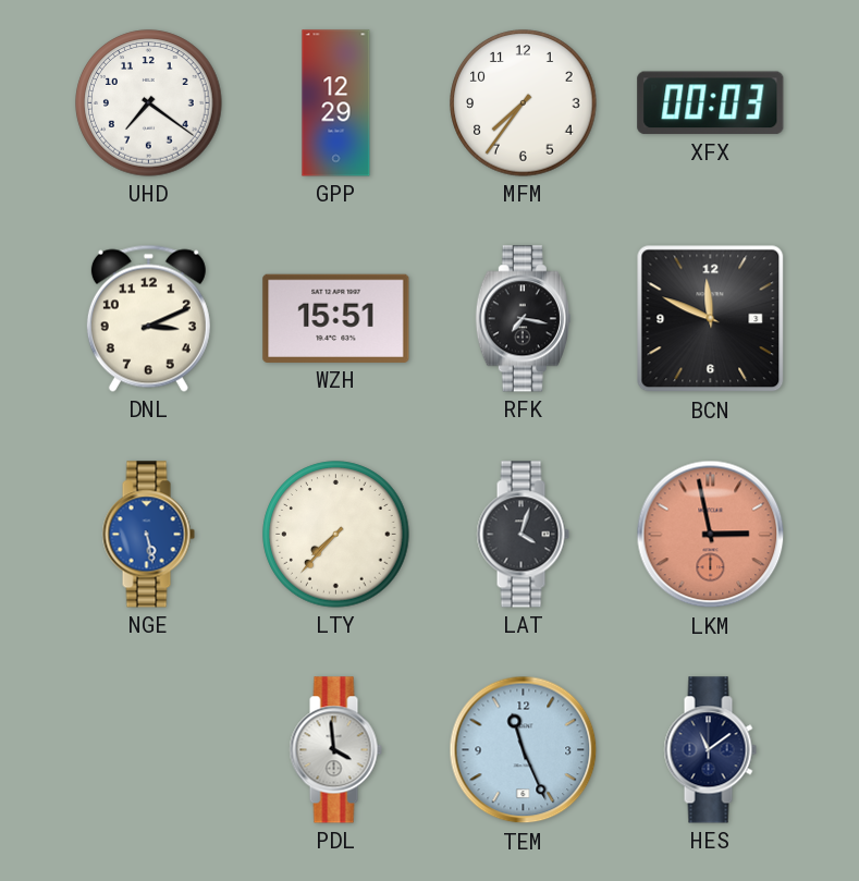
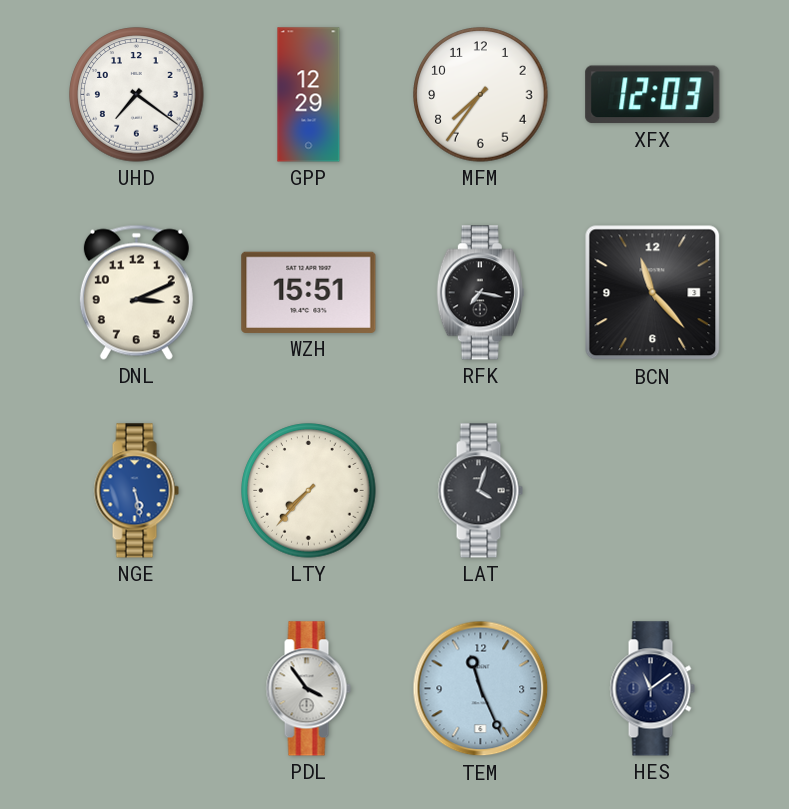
XFX: 00:03 -> 12:03 (653, 95)
BCN: 11:49 -> 11:23 (653, 293)
LKM: 2:58 -> none (711, 535)
PDL: 3:59 -> 3:54 (308, 689)
